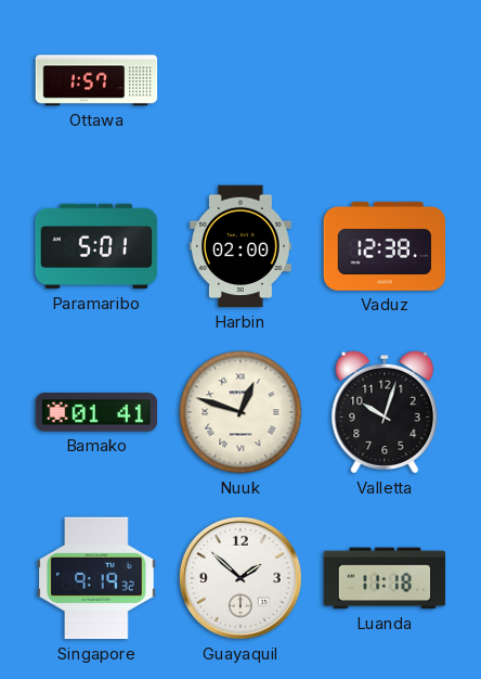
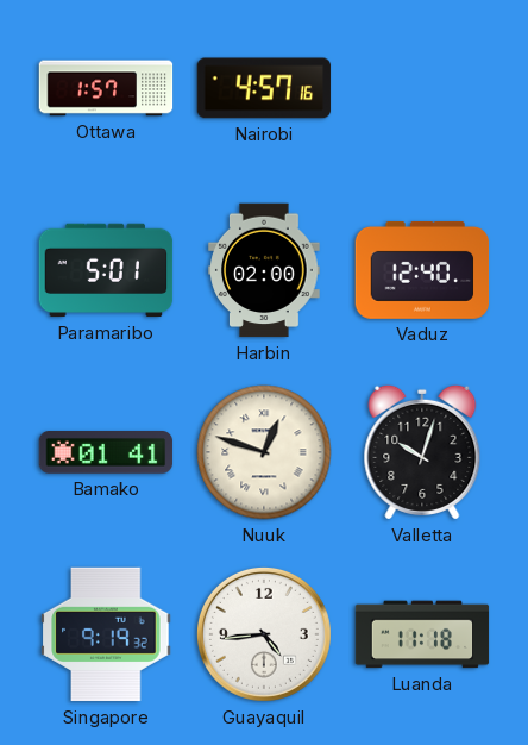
Nairobi: none -> 4:57 (264, 88)
Vaduz: 12:38 -> 12:40 (422, 270)
Guayaquil: 1:52 -> 4:44 (264, 634)
